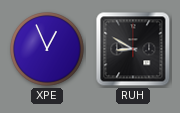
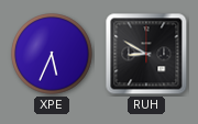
XPE: 12:56 -> 5:34 (52, 54)
